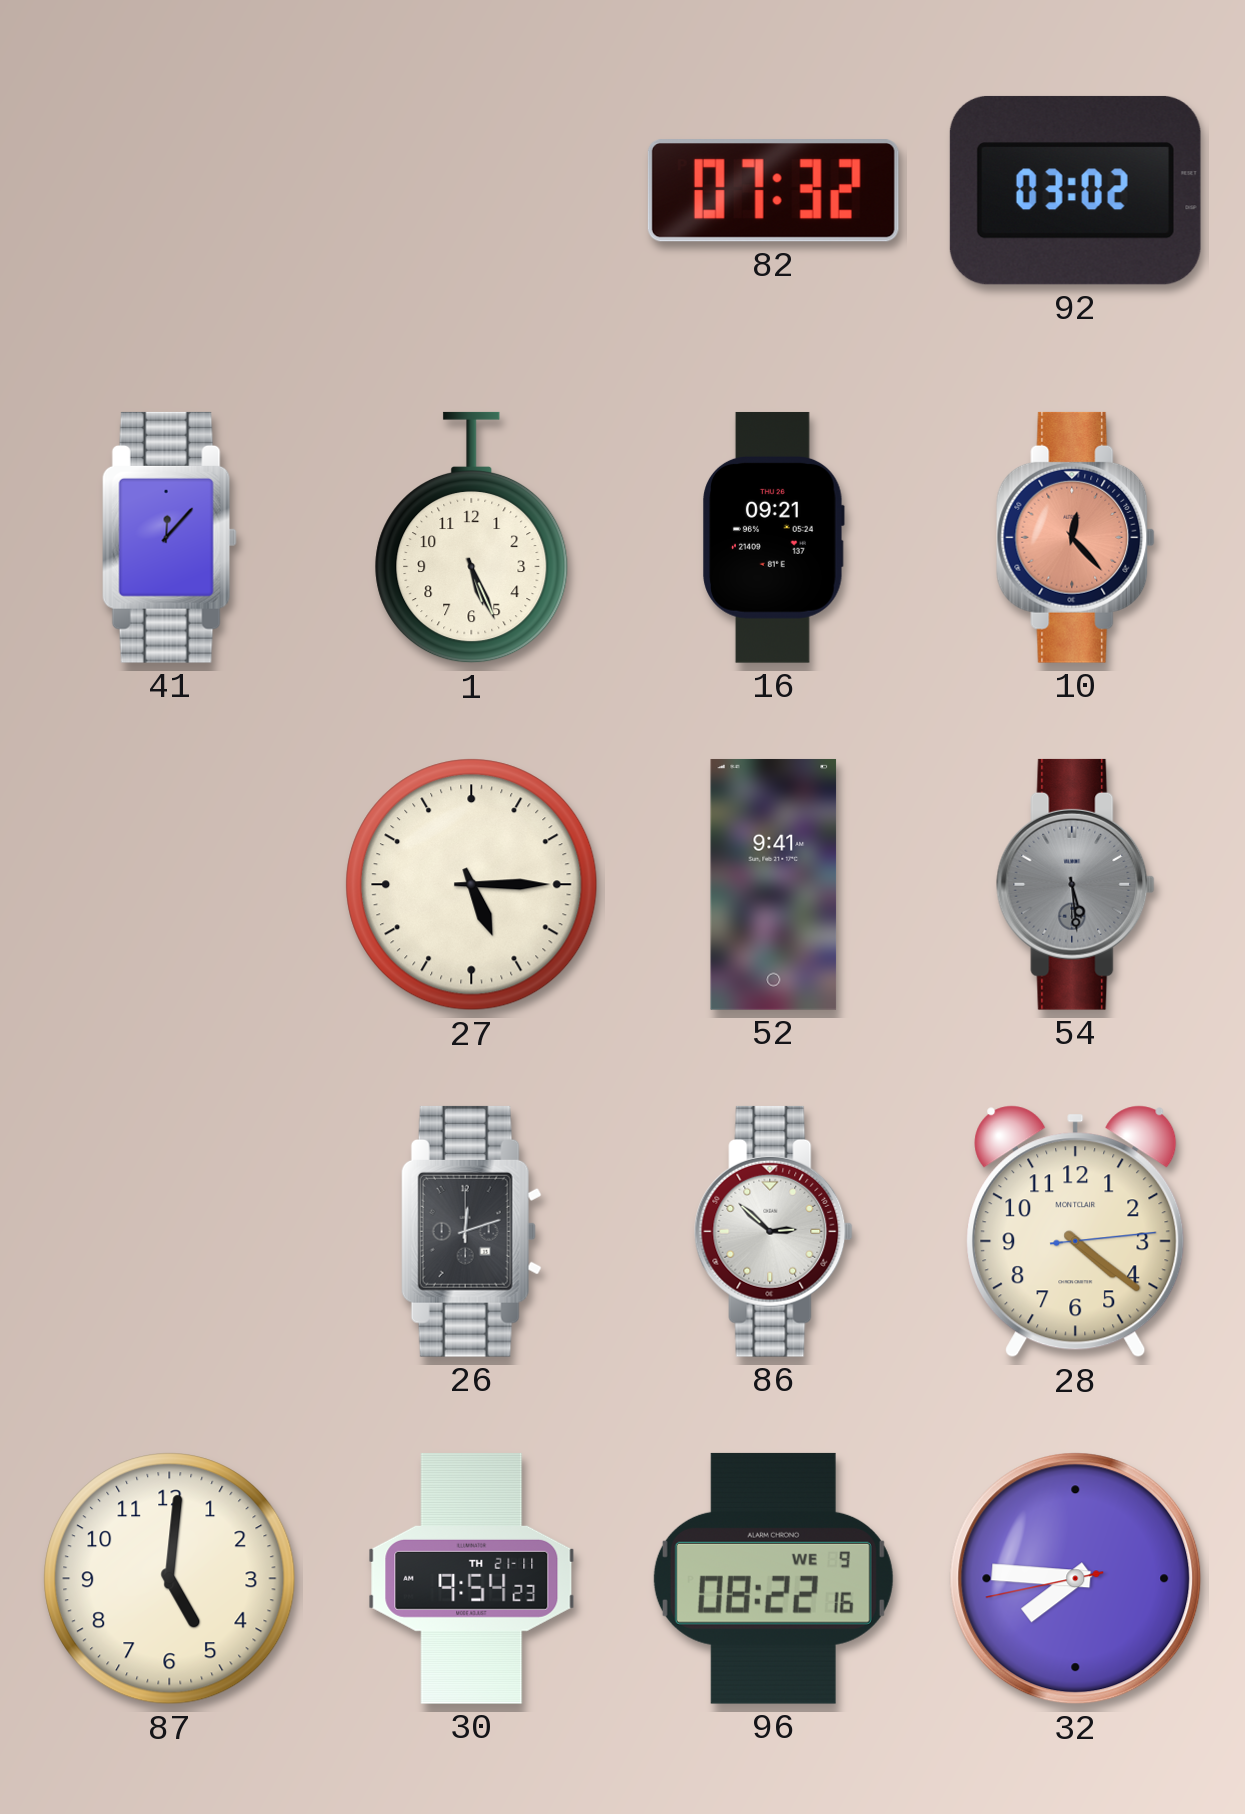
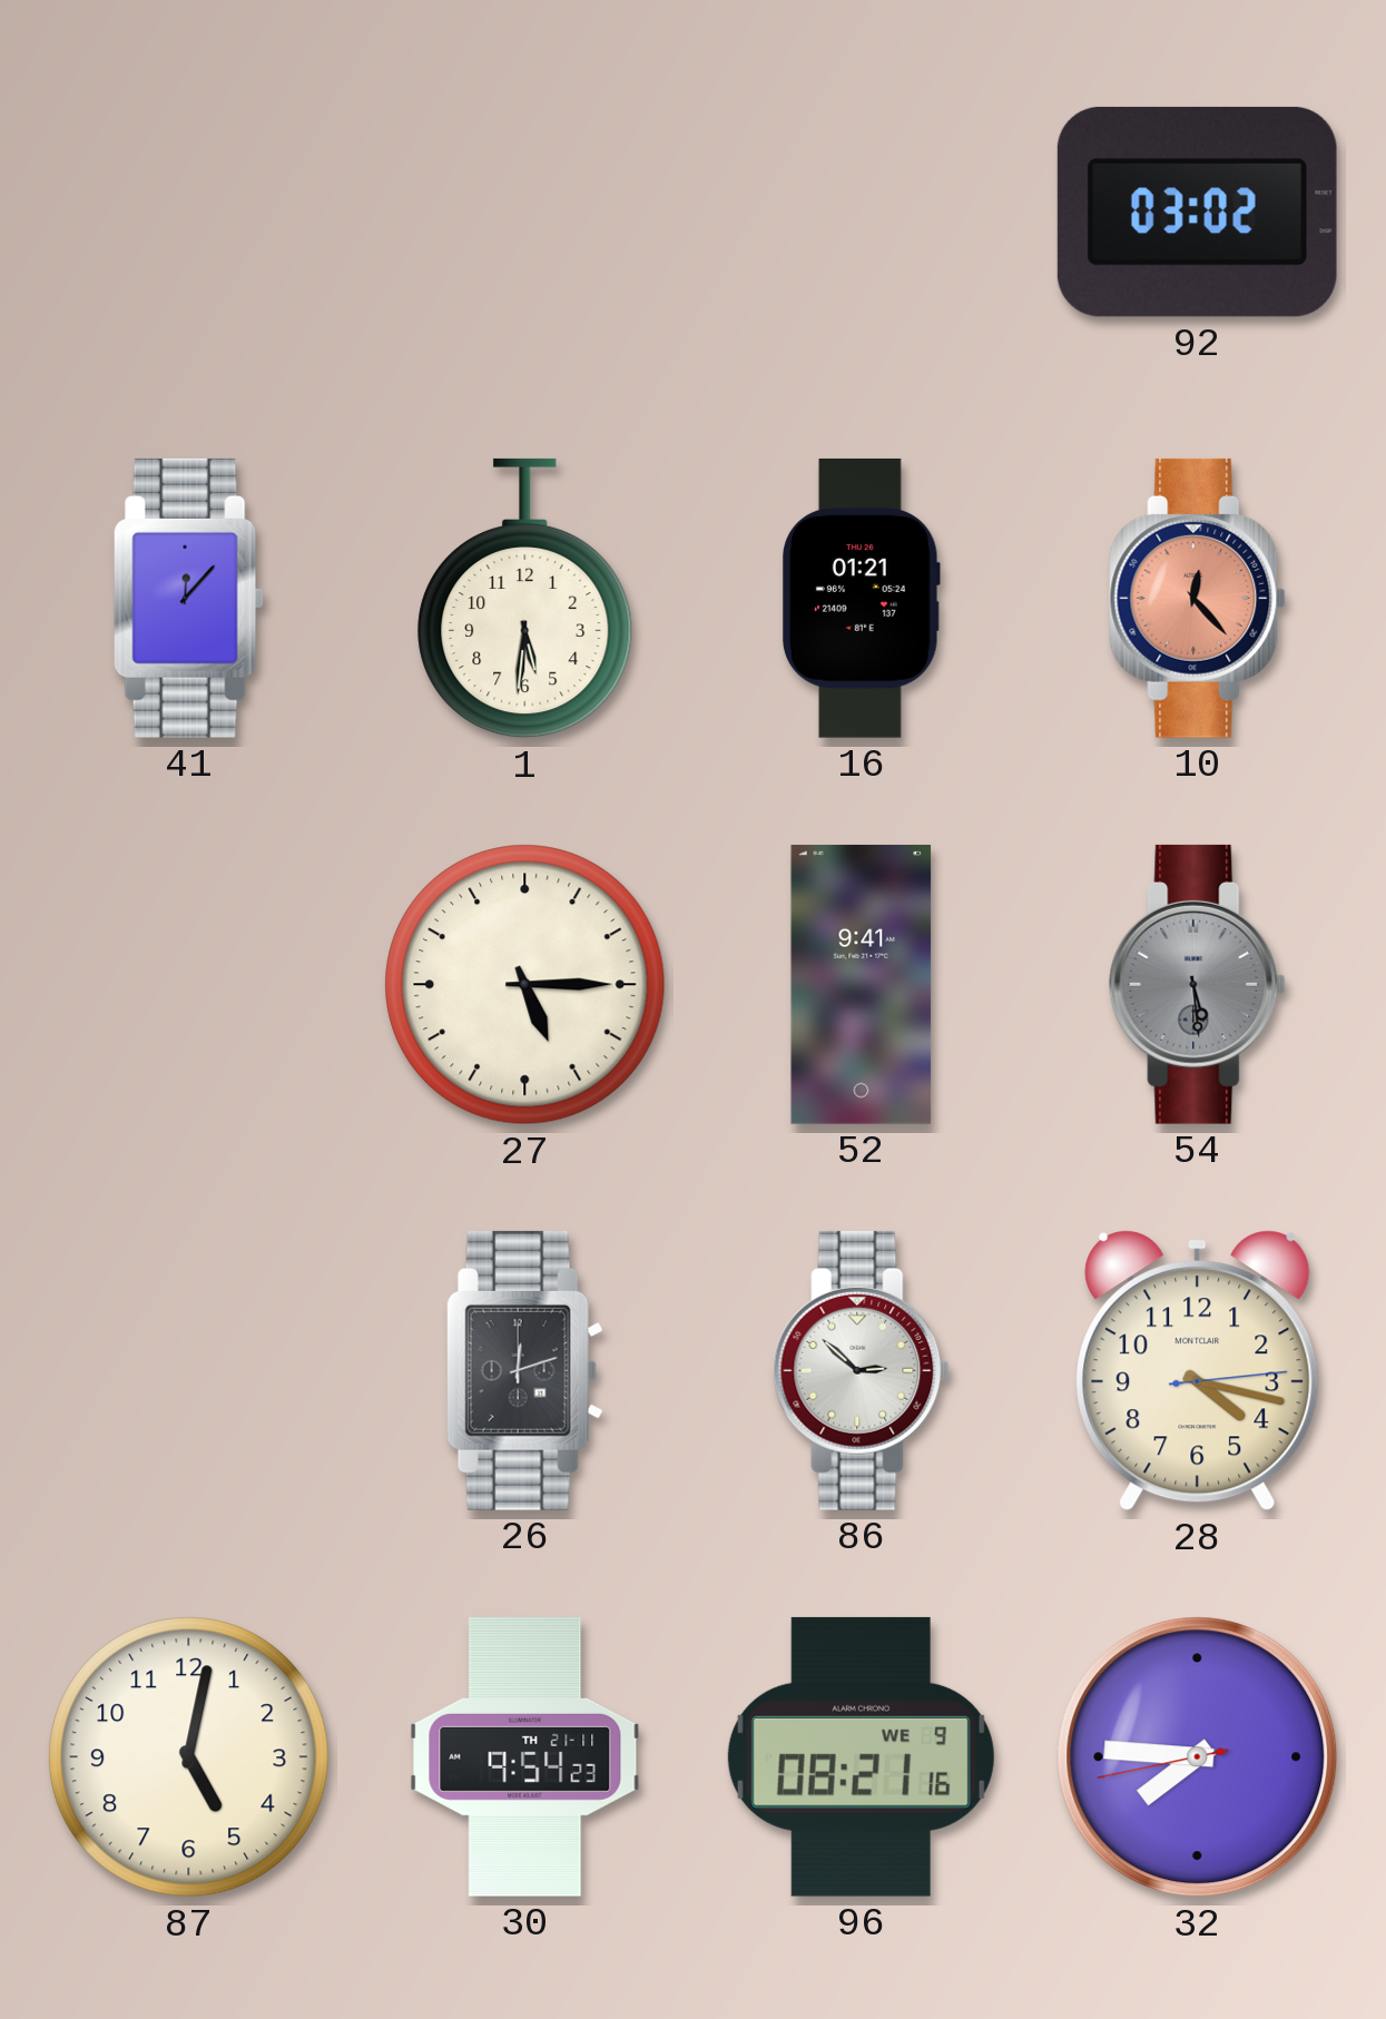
82: 07:32 -> none (773, 191)
1: 5:26 -> 5:31 (525, 599)
16: 09:21 -> 01:21 (862, 598)
28: 4:21 -> 4:17 (1198, 1371)
87: 5:01 -> 5:02 (189, 1757)
96: 08:22 -> 08:21 (861, 1756)
